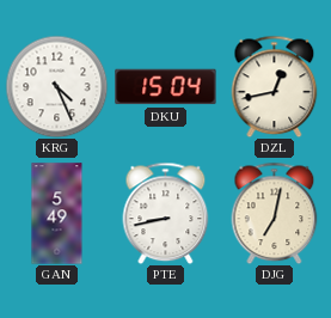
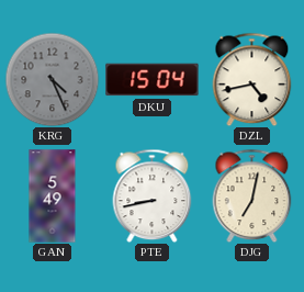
KRG dial: white -> grey (52, 79)
DZL: 12:43 -> 4:43 (252, 79)
